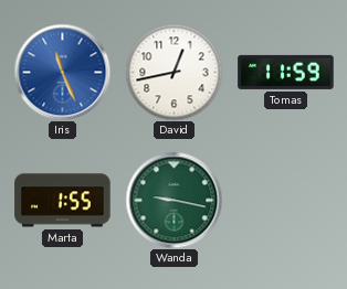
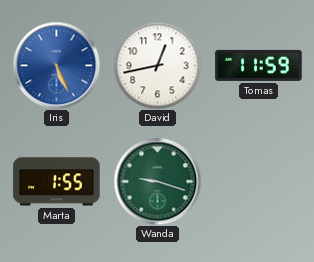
Iris: 11:26 -> 5:26 (56, 65)
Wanda: 9:17 -> 9:18 (157, 181)
